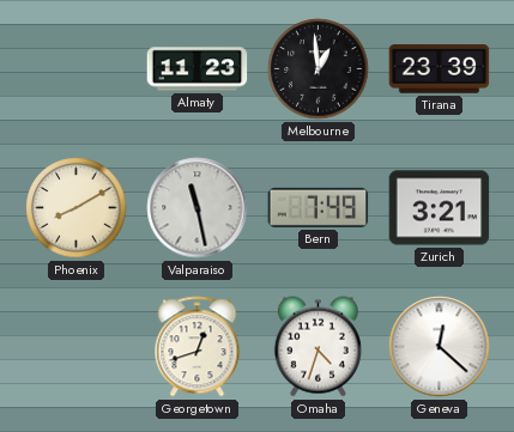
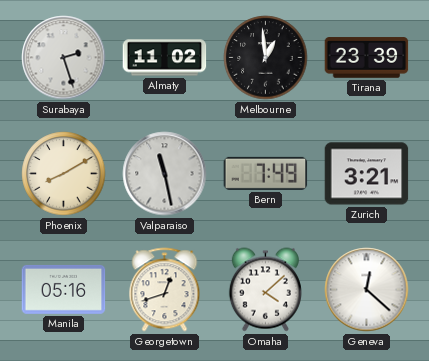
Surabaya: none -> 2:27 (64, 58)
Almaty: 11:23 -> 11:02 (165, 58)
Manila: none -> 05:16 (64, 289)
Omaha: 4:33 -> 4:08 (265, 290)
